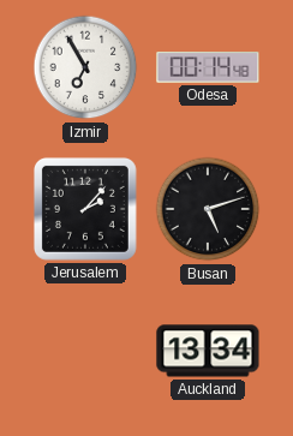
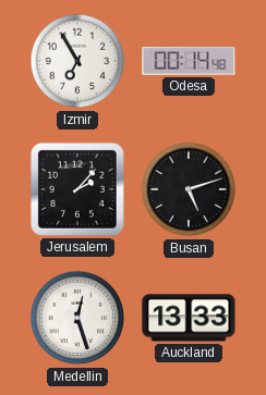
Medellin: none -> 12:27 (77, 318)
Auckland: 13:34 -> 13:33 (189, 318)
